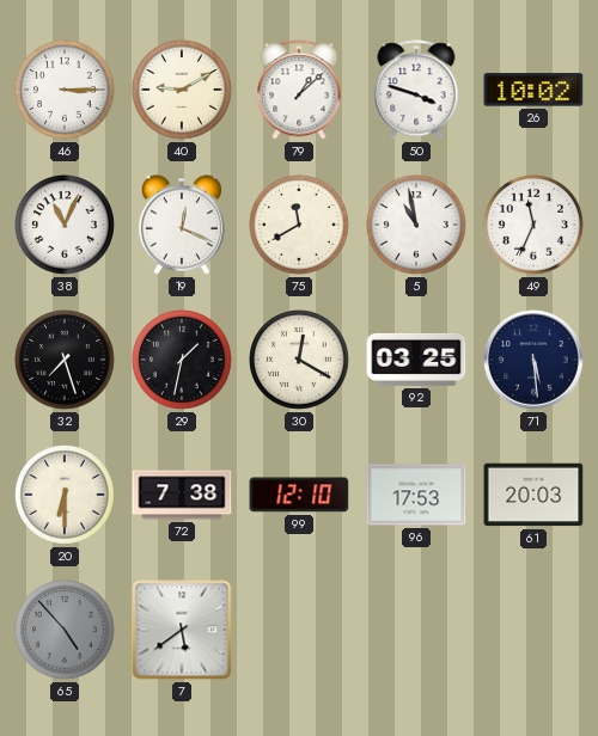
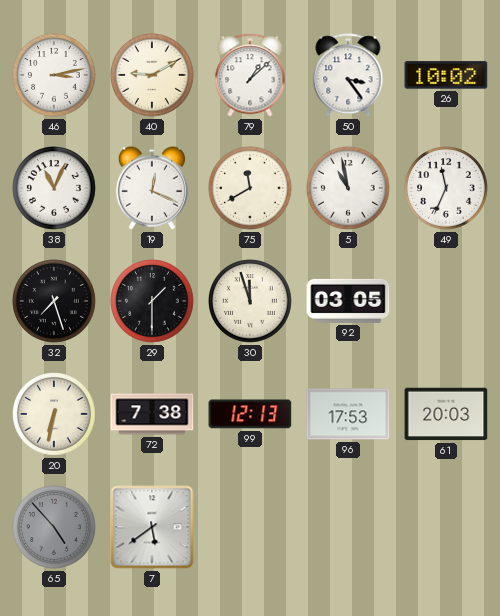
46: 3:15 -> 3:13 (55, 76)
50: 3:48 -> 3:24 (348, 75)
29: 1:32 -> 1:30 (153, 302)
30: 12:20 -> 11:57 (251, 302)
92: 03:25 -> 03:05 (348, 301)
71: 5:29 -> none (533, 360)
20: 6:30 -> 6:32 (55, 415)
99: 12:10 -> 12:13 (250, 414)
